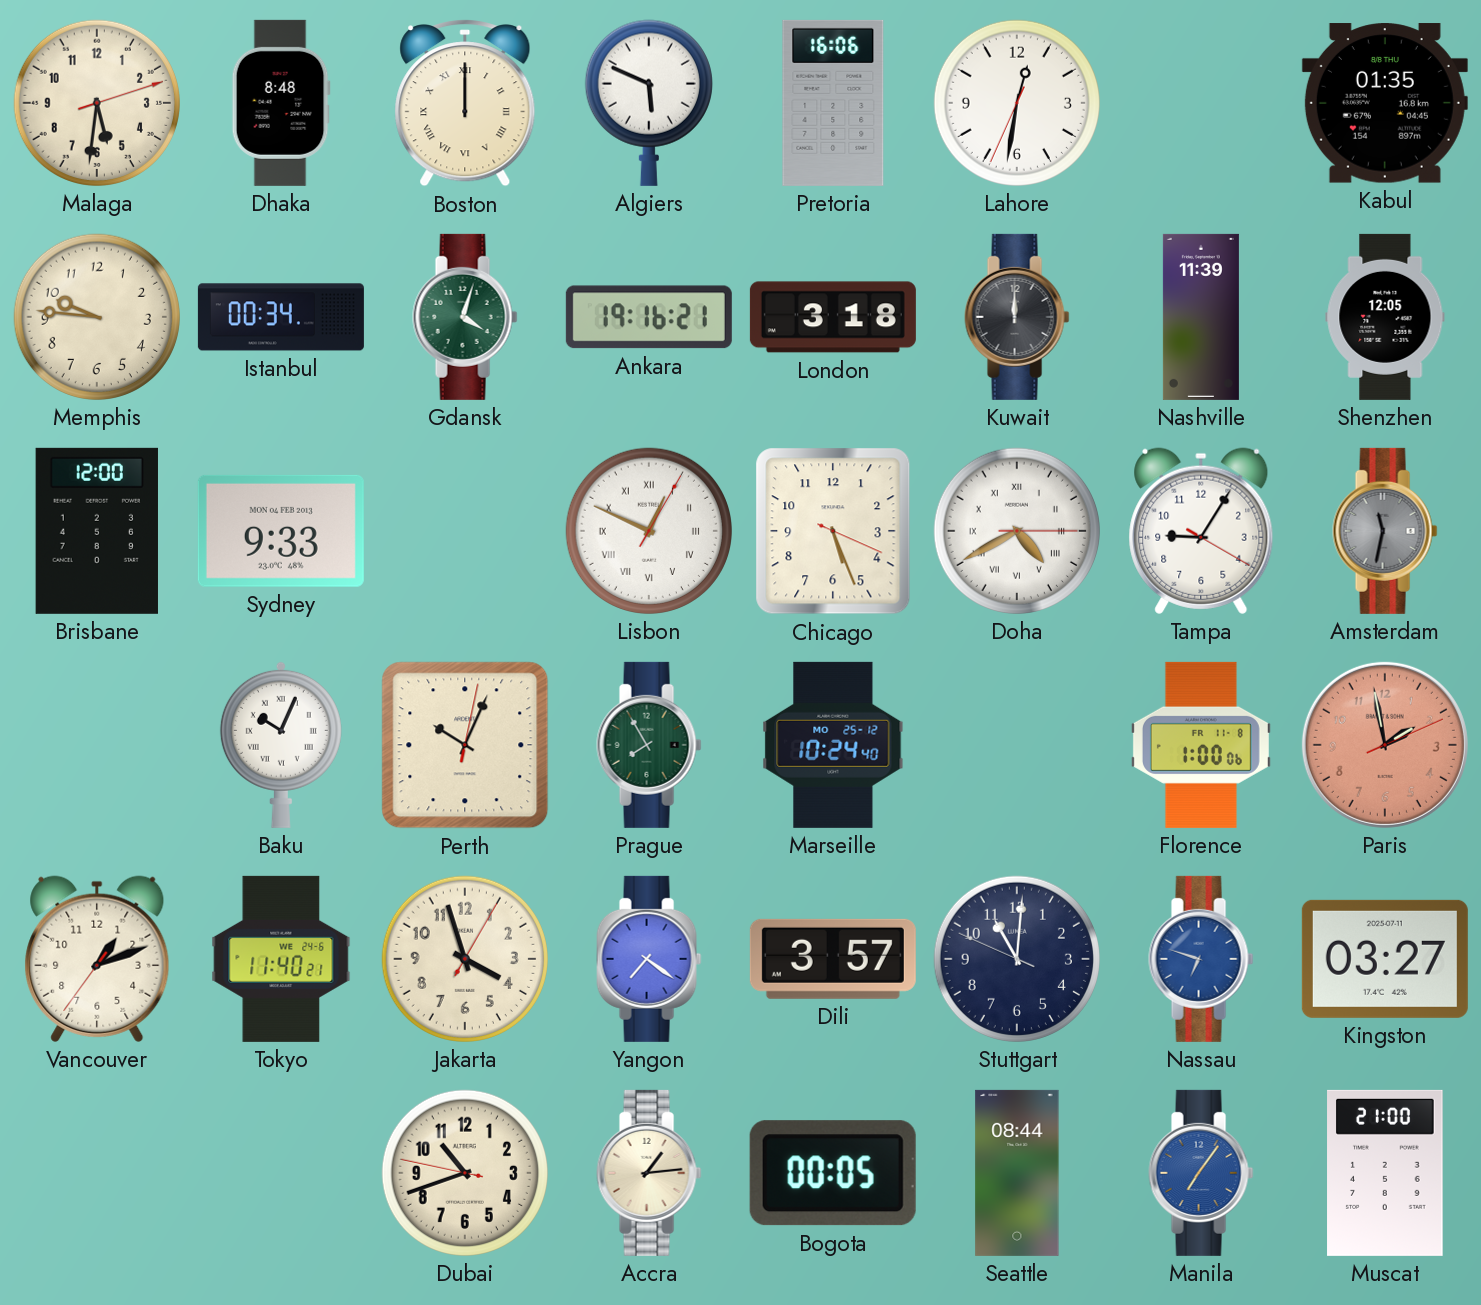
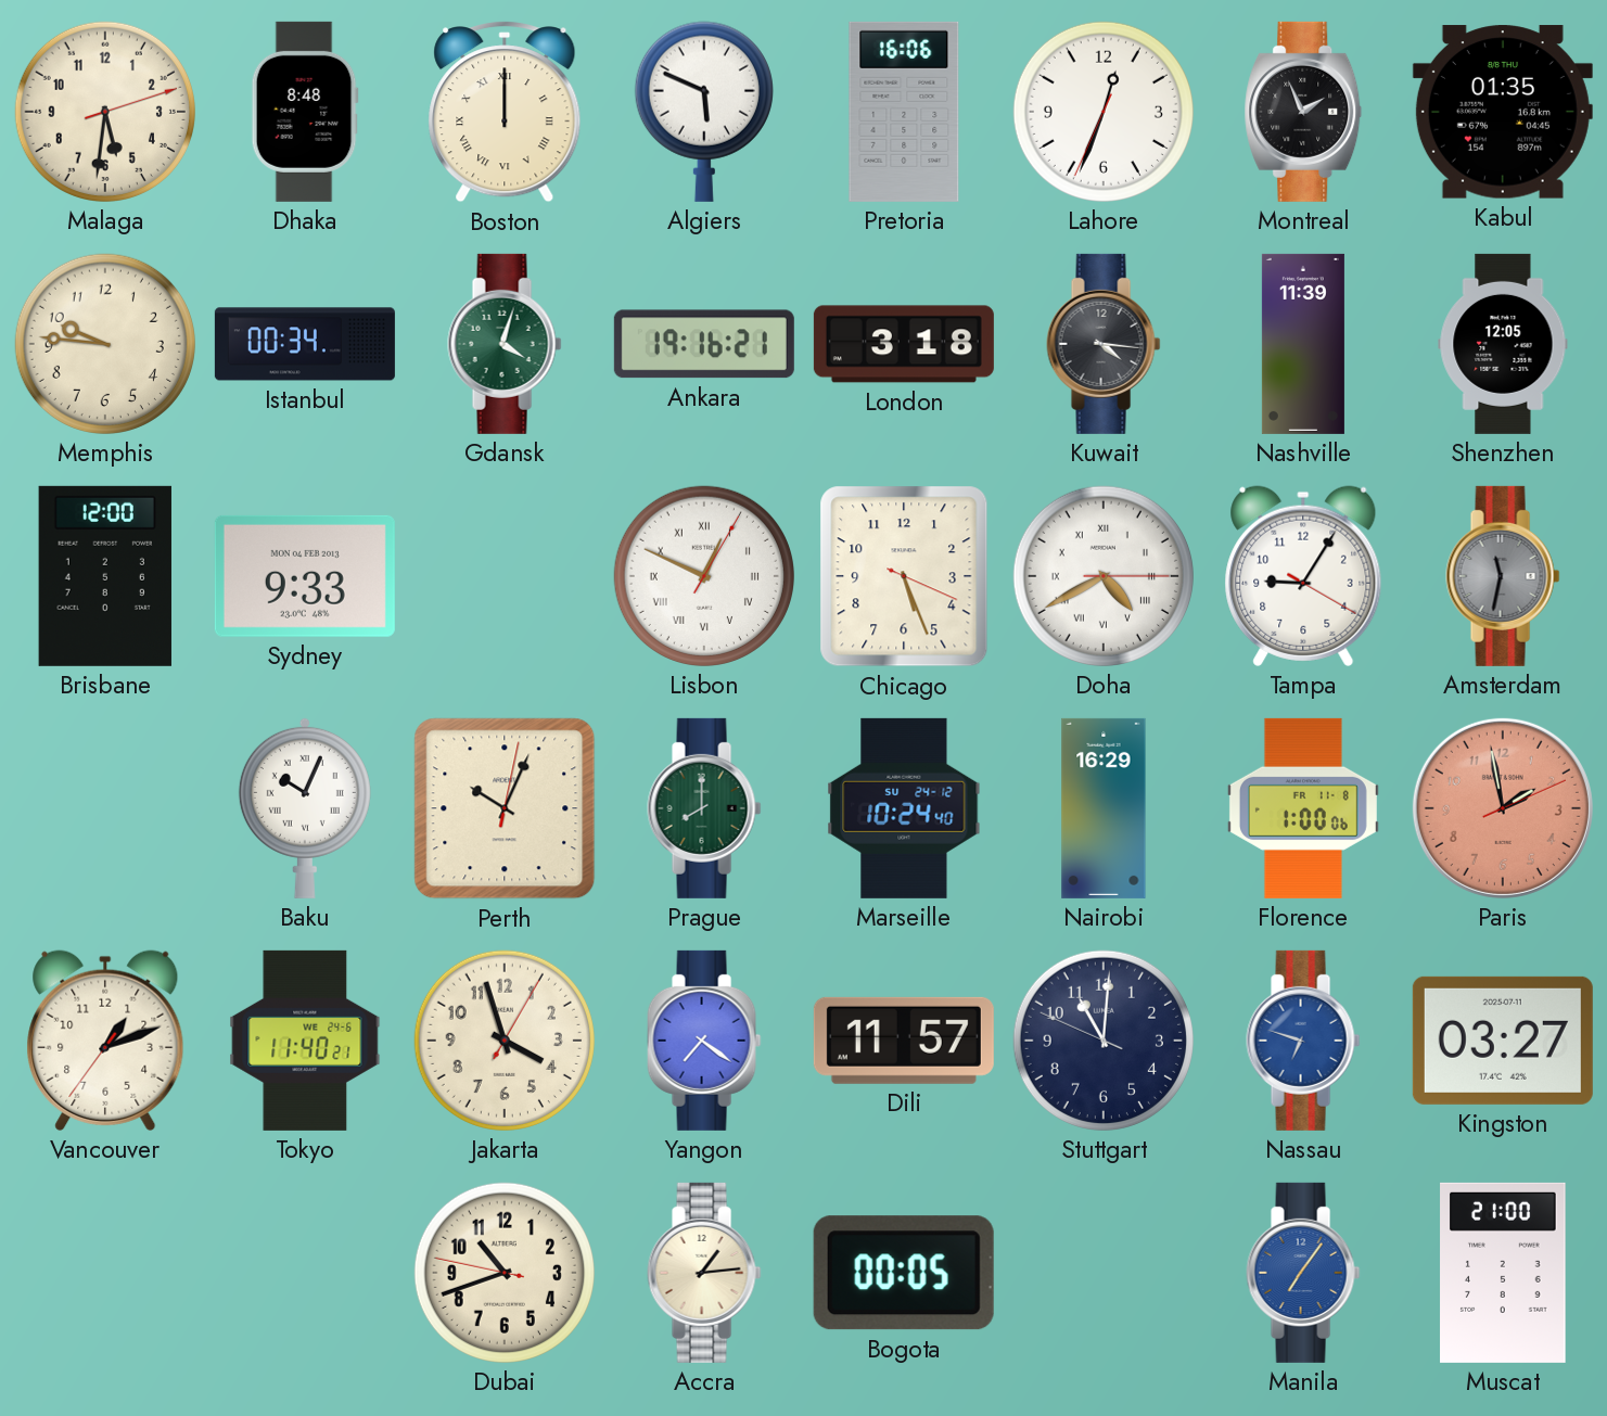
Lahore: 12:31 -> 12:33 (1104, 112)
Montreal: none -> 1:56 (1303, 112)
Kuwait: 12:00 -> 4:16 (1104, 344)
Prague: 7:55 -> 8:00 (704, 808)
Marseille date: MO 25-12 -> SU 24-12 (904, 808)
Nairobi: none -> 16:29 (1104, 808)
Dili: 3:57 -> 11:57 (904, 1041)
Seattle: 08:44 -> none (1017, 1173)
